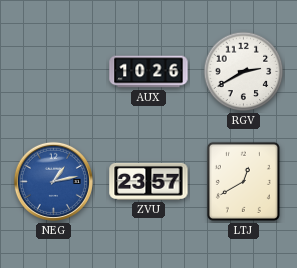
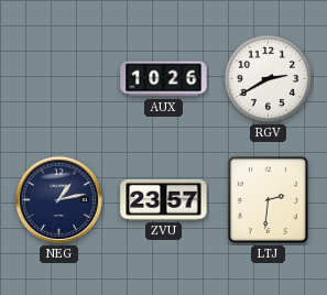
NEG dial: blue -> navy (58, 199)
LTJ: 12:40 -> 2:31 (268, 199)
